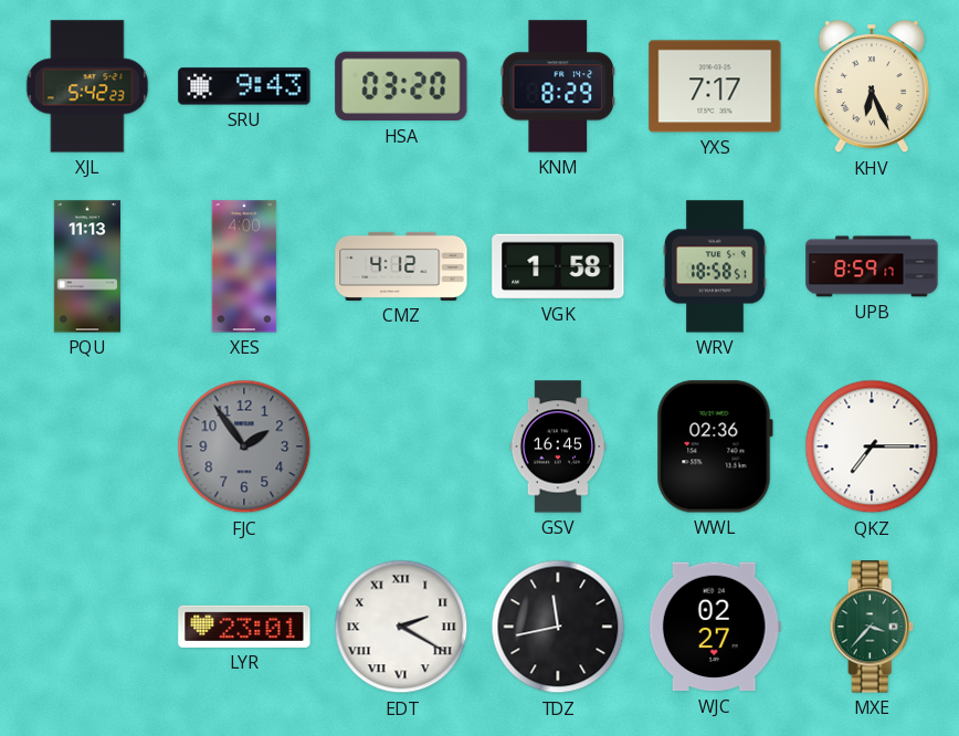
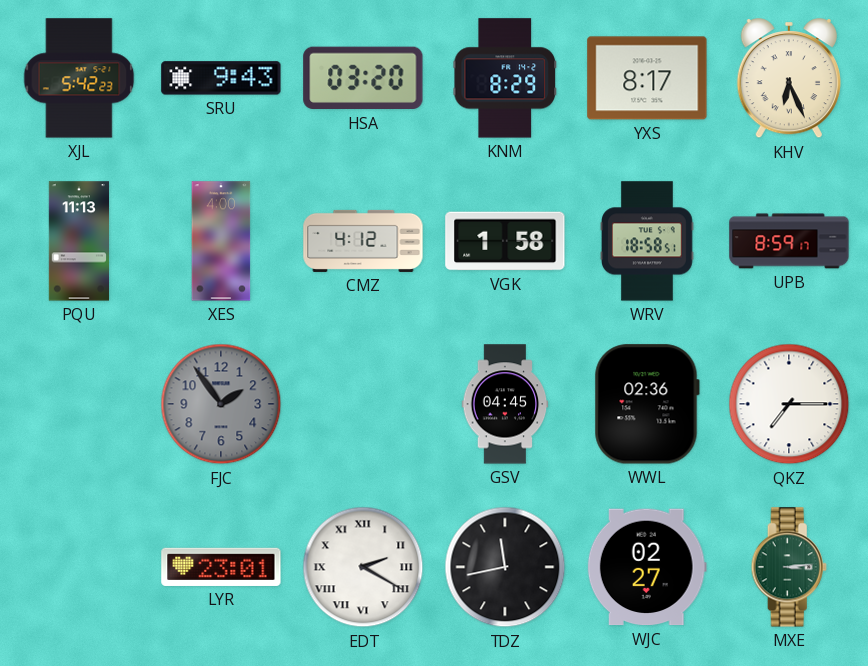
YXS: 7:17 -> 8:17 (647, 78)
GSV: 16:45 -> 04:45 (505, 404)
MXE: 3:37 -> 3:14 (789, 567)
